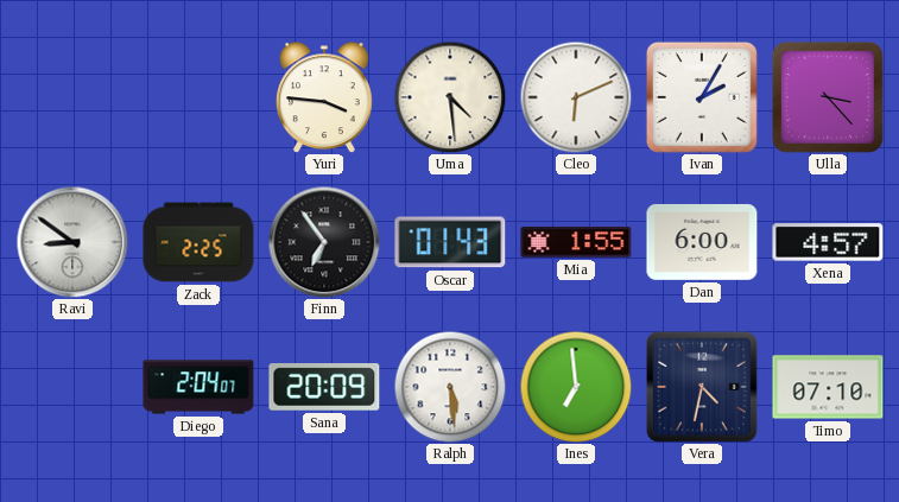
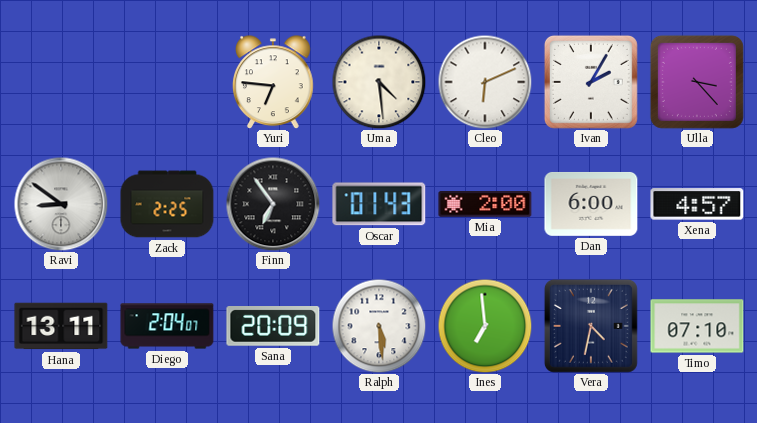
Yuri: 3:46 -> 6:46 (274, 82)
Mia: 1:55 -> 2:00 (485, 205)
Hana: none -> 13:11 (61, 326)
